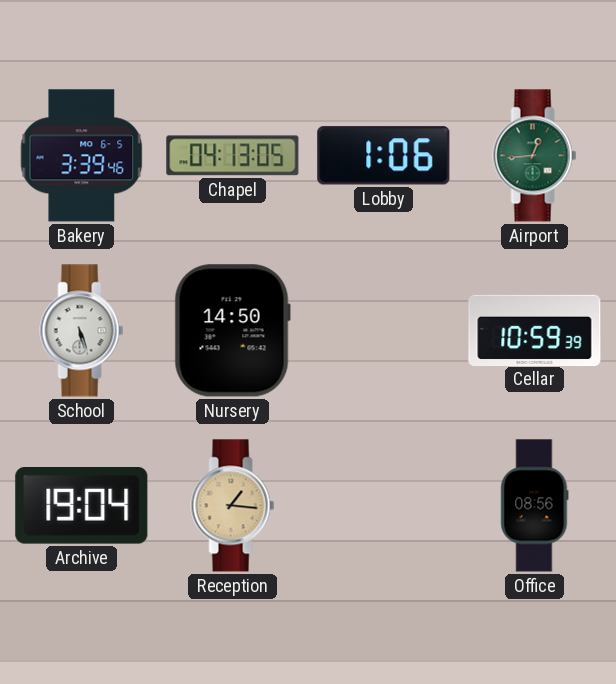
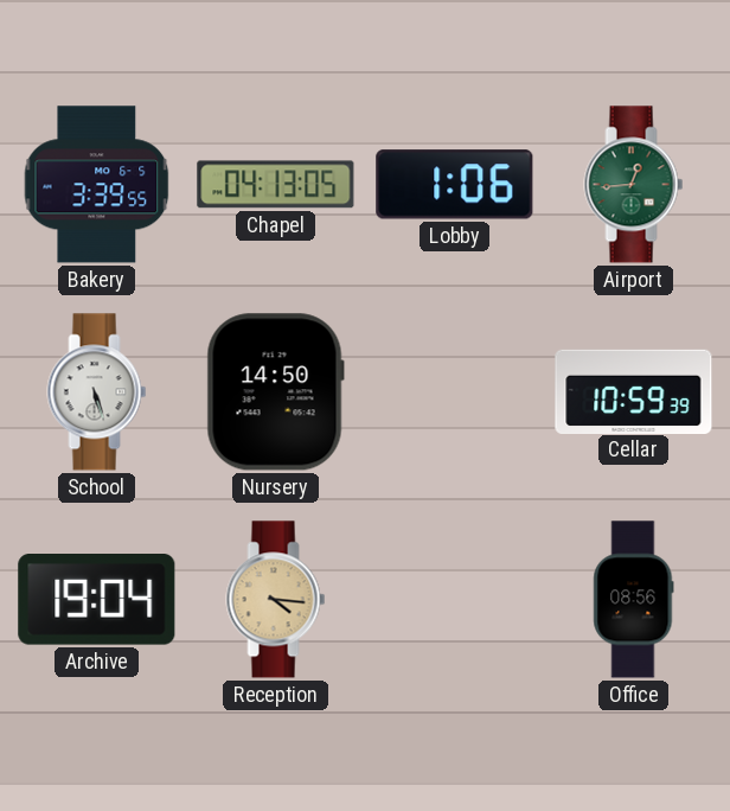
Bakery: 3:39:46 -> 3:39:55 (97, 185)
Reception: 1:16 -> 4:16 (276, 600)
